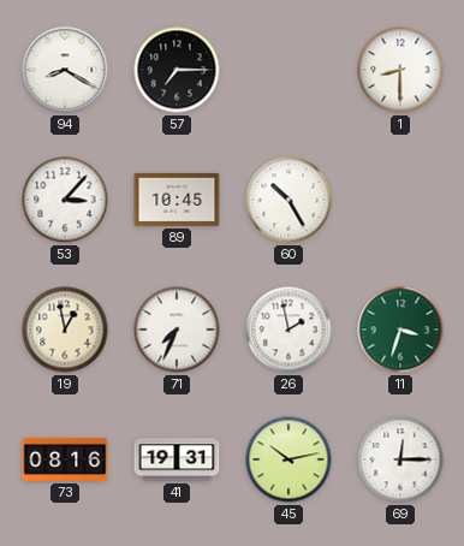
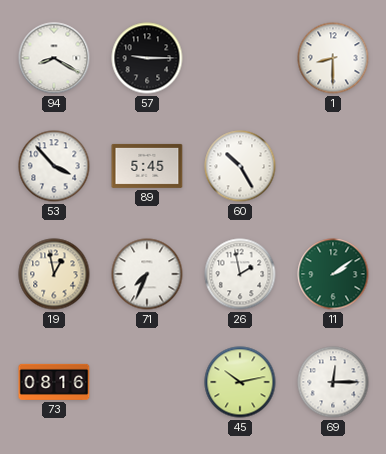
57: 7:15 -> 9:15 (147, 58)
53: 3:07 -> 3:53 (54, 166)
89: 10:45 -> 5:45 (147, 166)
11: 3:33 -> 2:09 (333, 274)
41: 19:31 -> none (177, 459)
